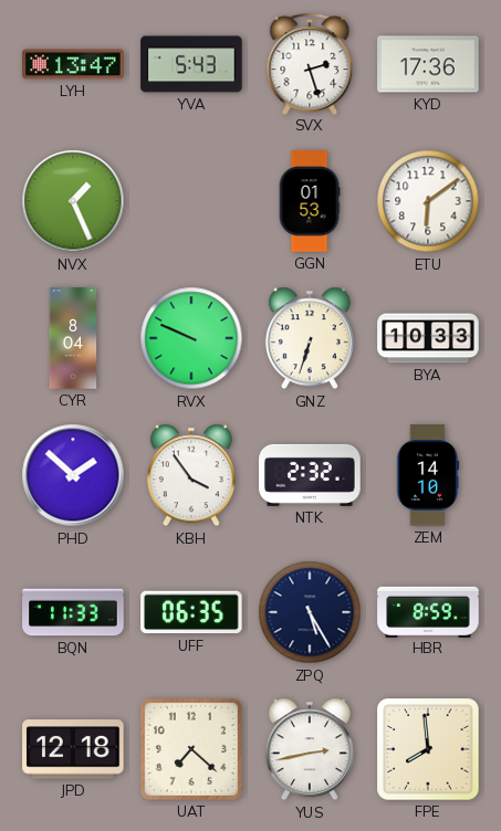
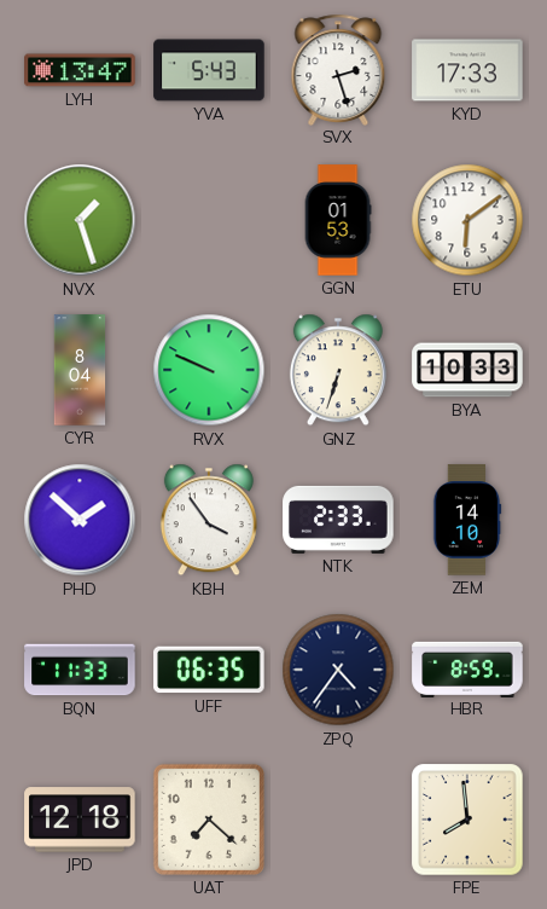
KYD: 17:36 -> 17:33 (467, 70)
NVX: 1:26 -> 1:27 (80, 220)
NTK: 2:32 -> 2:33 (338, 520)
ZPQ: 5:25 -> 4:36 (338, 670)
YUS: 2:43 -> none (310, 749)
